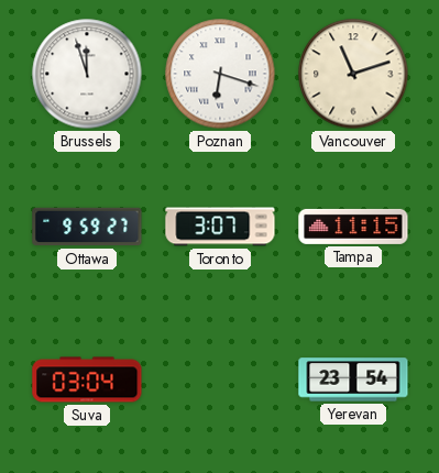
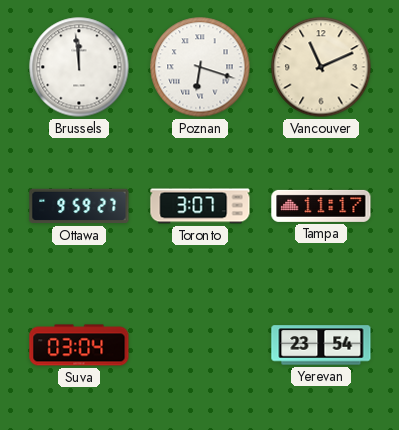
Brussels: 11:57 -> 11:59 (79, 67)
Vancouver: 11:12 -> 11:11 (321, 67)
Tampa: 11:15 -> 11:17 (321, 206)
